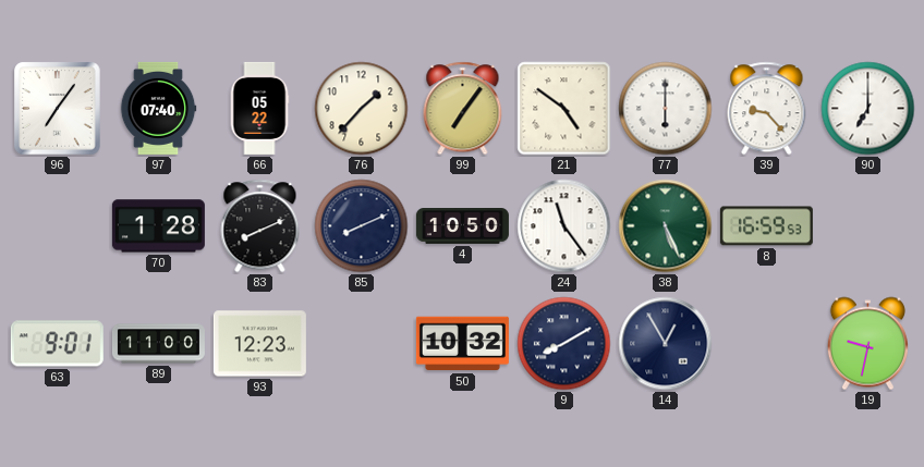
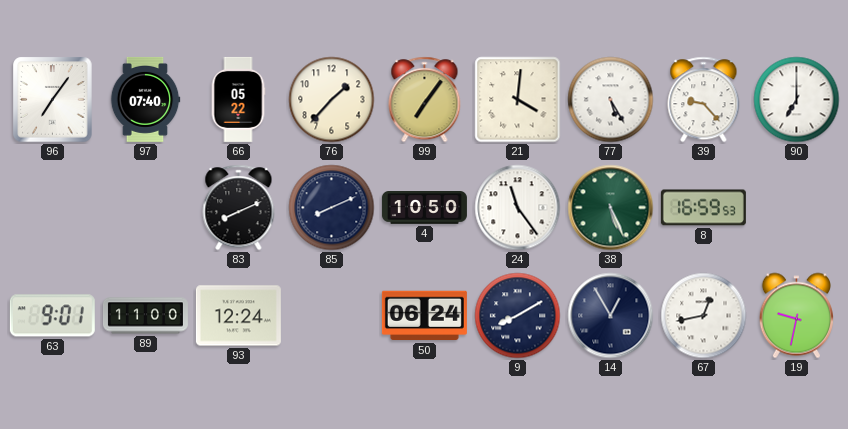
21: 4:51 -> 4:01 (518, 100)
77: 6:00 -> 5:25 (611, 100)
70: 1:28 -> none (158, 226)
93: 12:23 -> 12:24 (238, 316)
50: 10:32 -> 06:24 (424, 316)
67: none -> 12:43 (704, 316)
